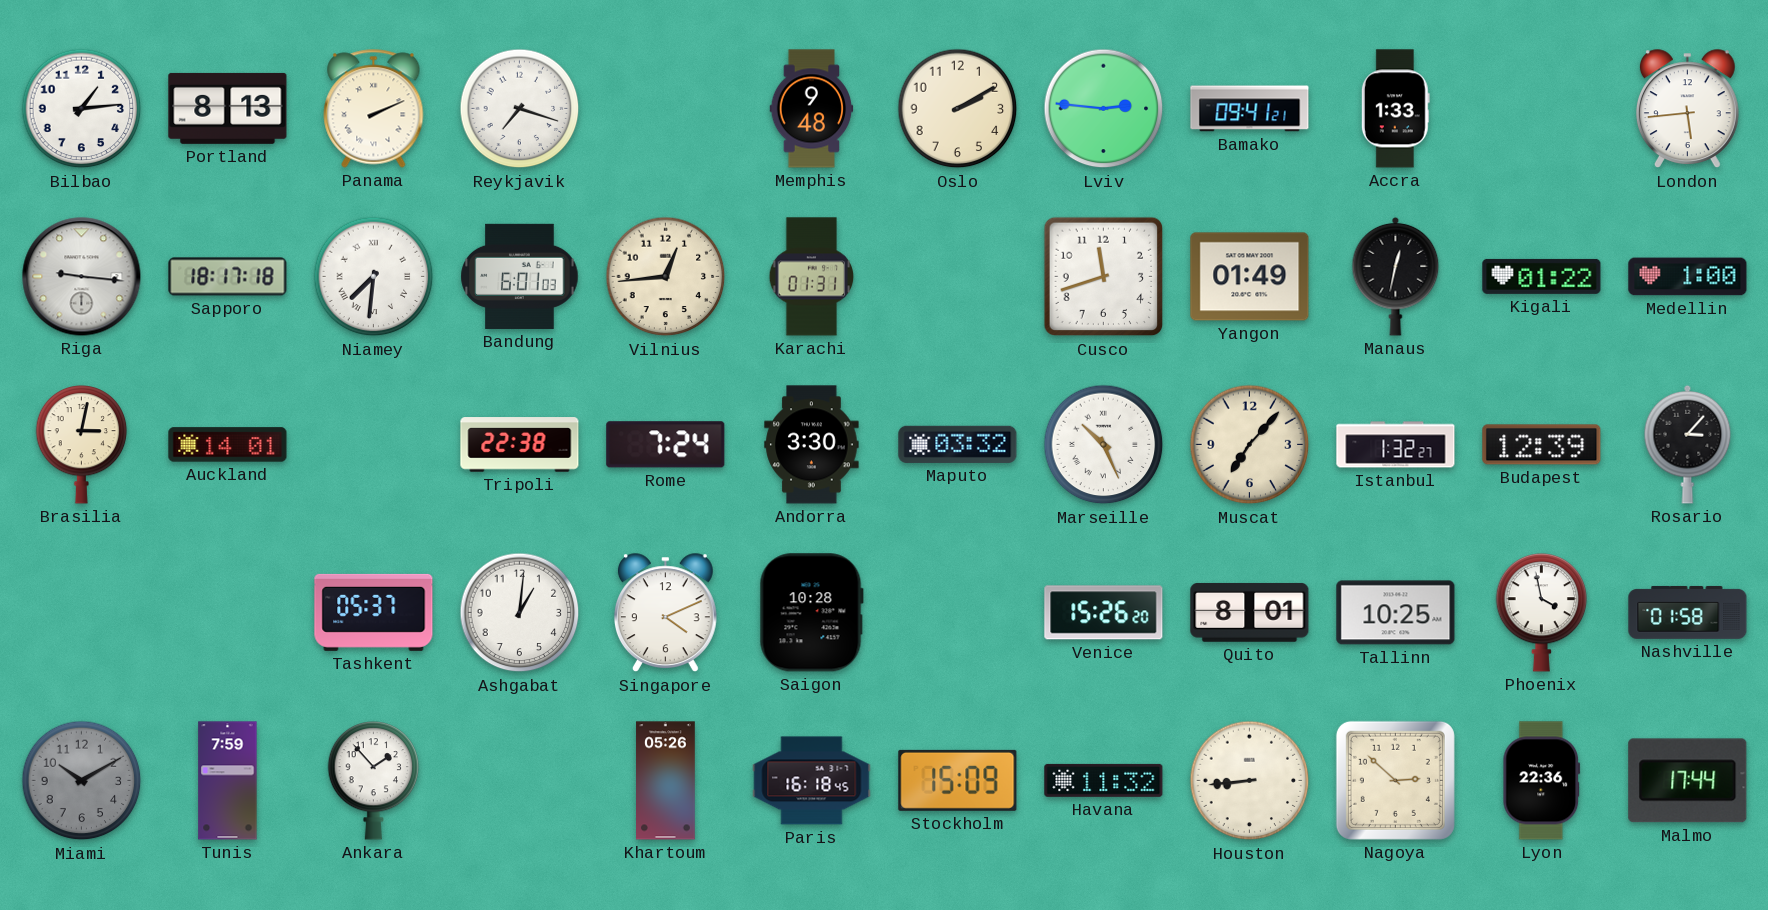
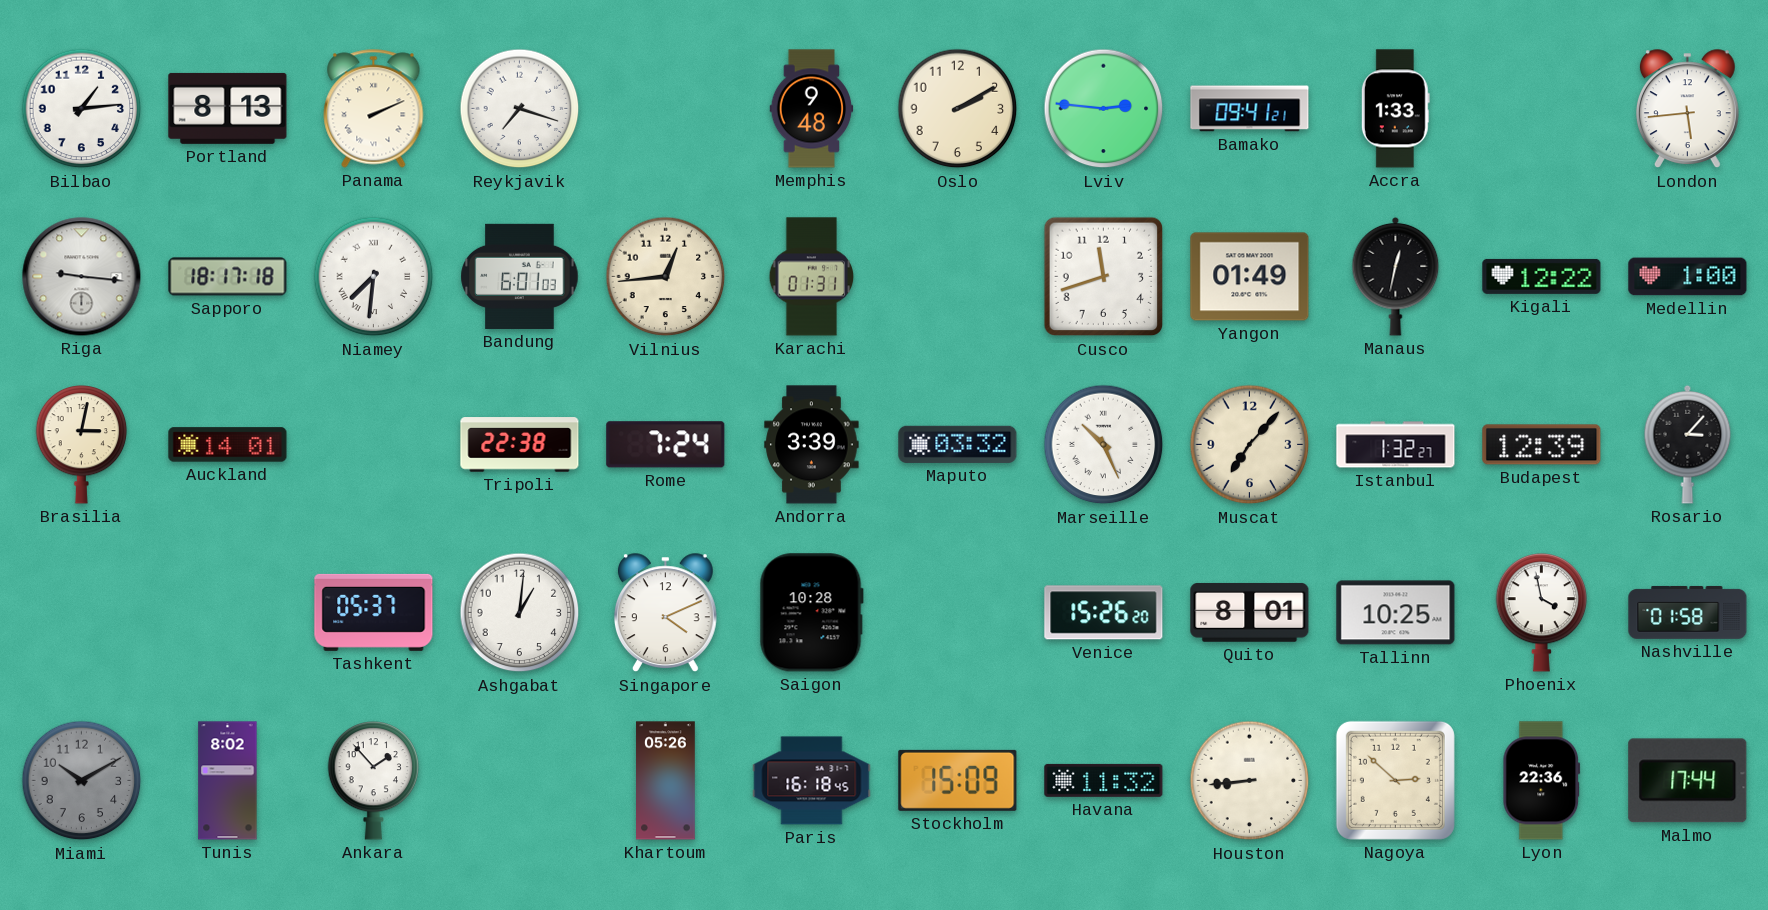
Kigali: 01:22 -> 12:22 (1542, 276)
Andorra: 3:30 -> 3:39 (812, 445)
Tunis: 7:59 -> 8:02 (228, 781)
